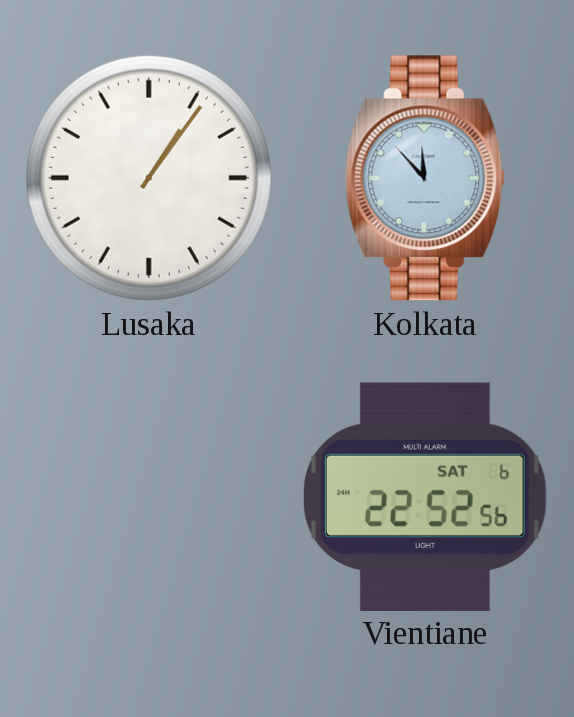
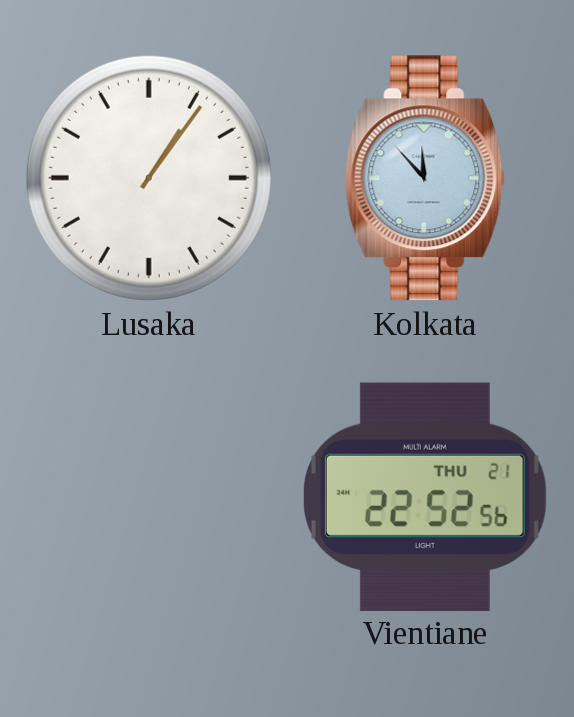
Vientiane date: SAT 6 -> THU 21 (426, 496)
